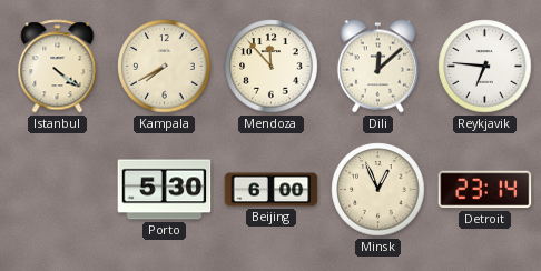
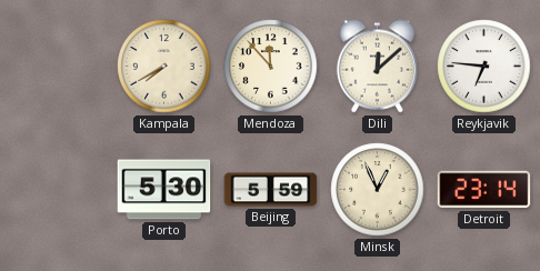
Istanbul: 4:21 -> none (58, 67)
Beijing: 6:00 -> 5:59 (271, 190)
